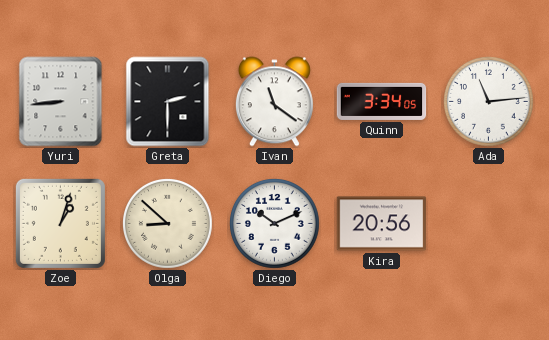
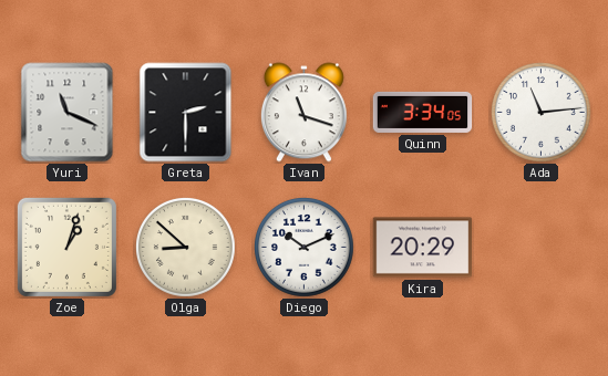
Yuri: 8:44 -> 11:19 (68, 113)
Ivan: 11:21 -> 11:18 (303, 113)
Kira: 20:56 -> 20:29 (423, 248)
